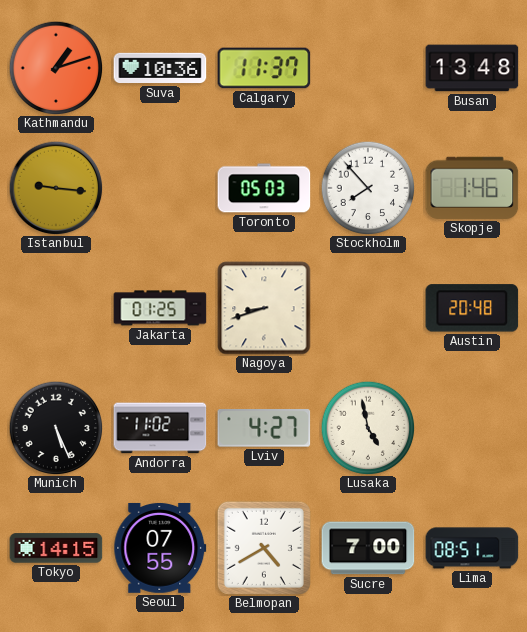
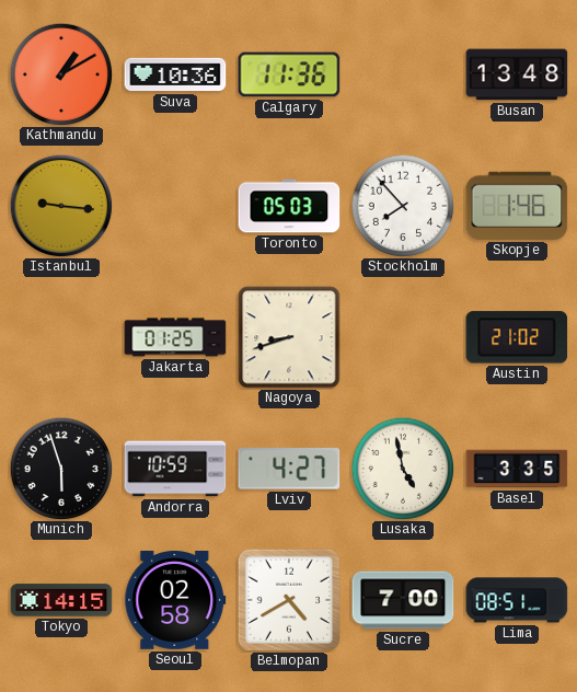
Kathmandu: 1:12 -> 1:10 (61, 74)
Calgary: 11:37 -> 11:36 (289, 74)
Austin: 20:48 -> 21:02 (517, 337)
Munich: 5:26 -> 5:57 (61, 469)
Andorra: 11:02 -> 10:59 (175, 469)
Basel: none -> 3:35 (517, 469)
Seoul: 07:55 -> 02:58 (175, 600)
